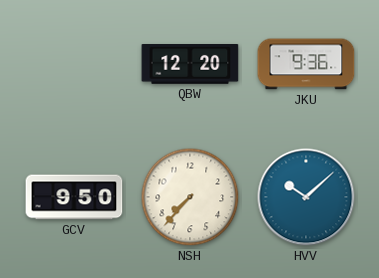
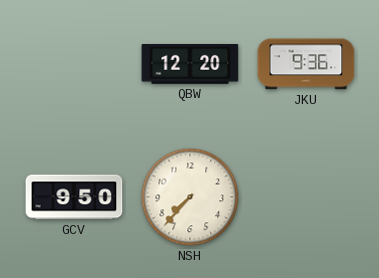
HVV: 10:08 -> none (306, 197)
